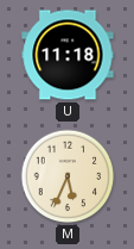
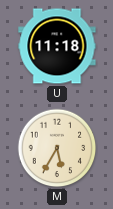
M: 5:34 -> 5:35 (57, 148)
